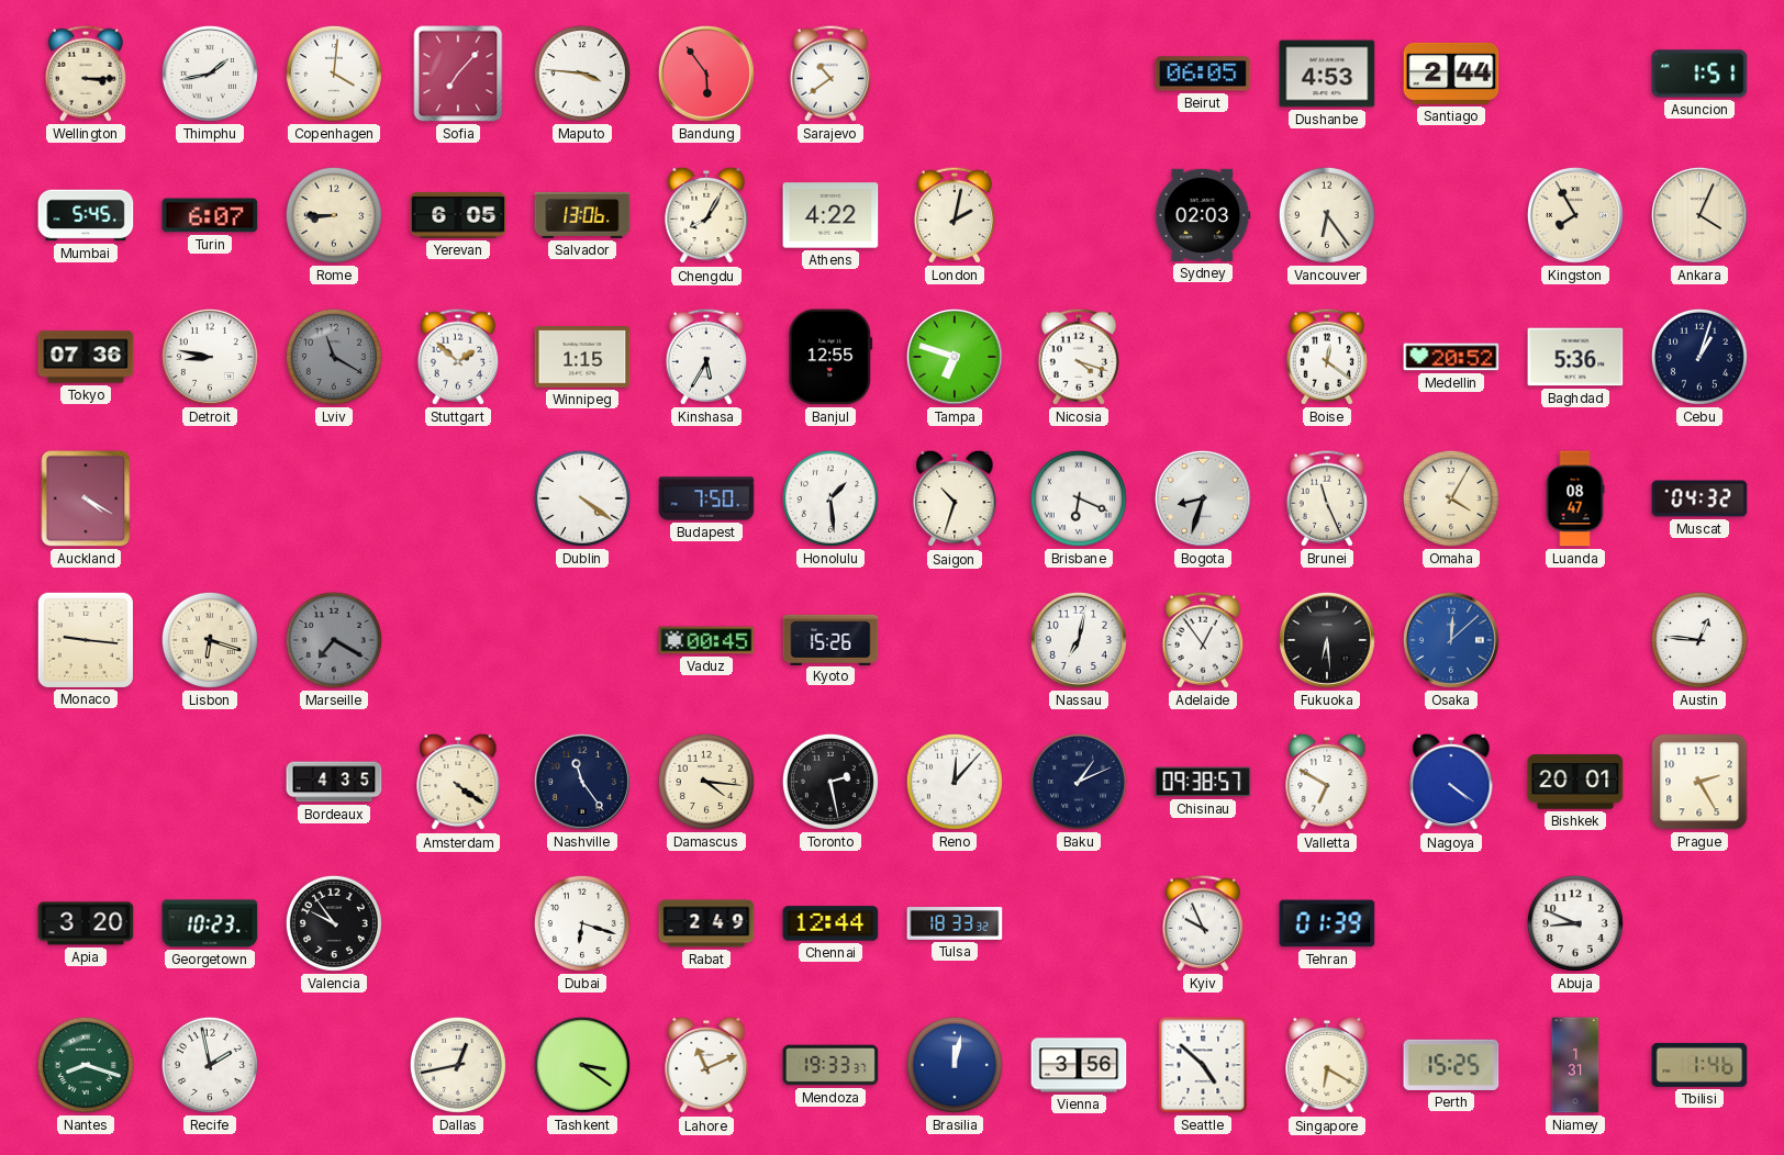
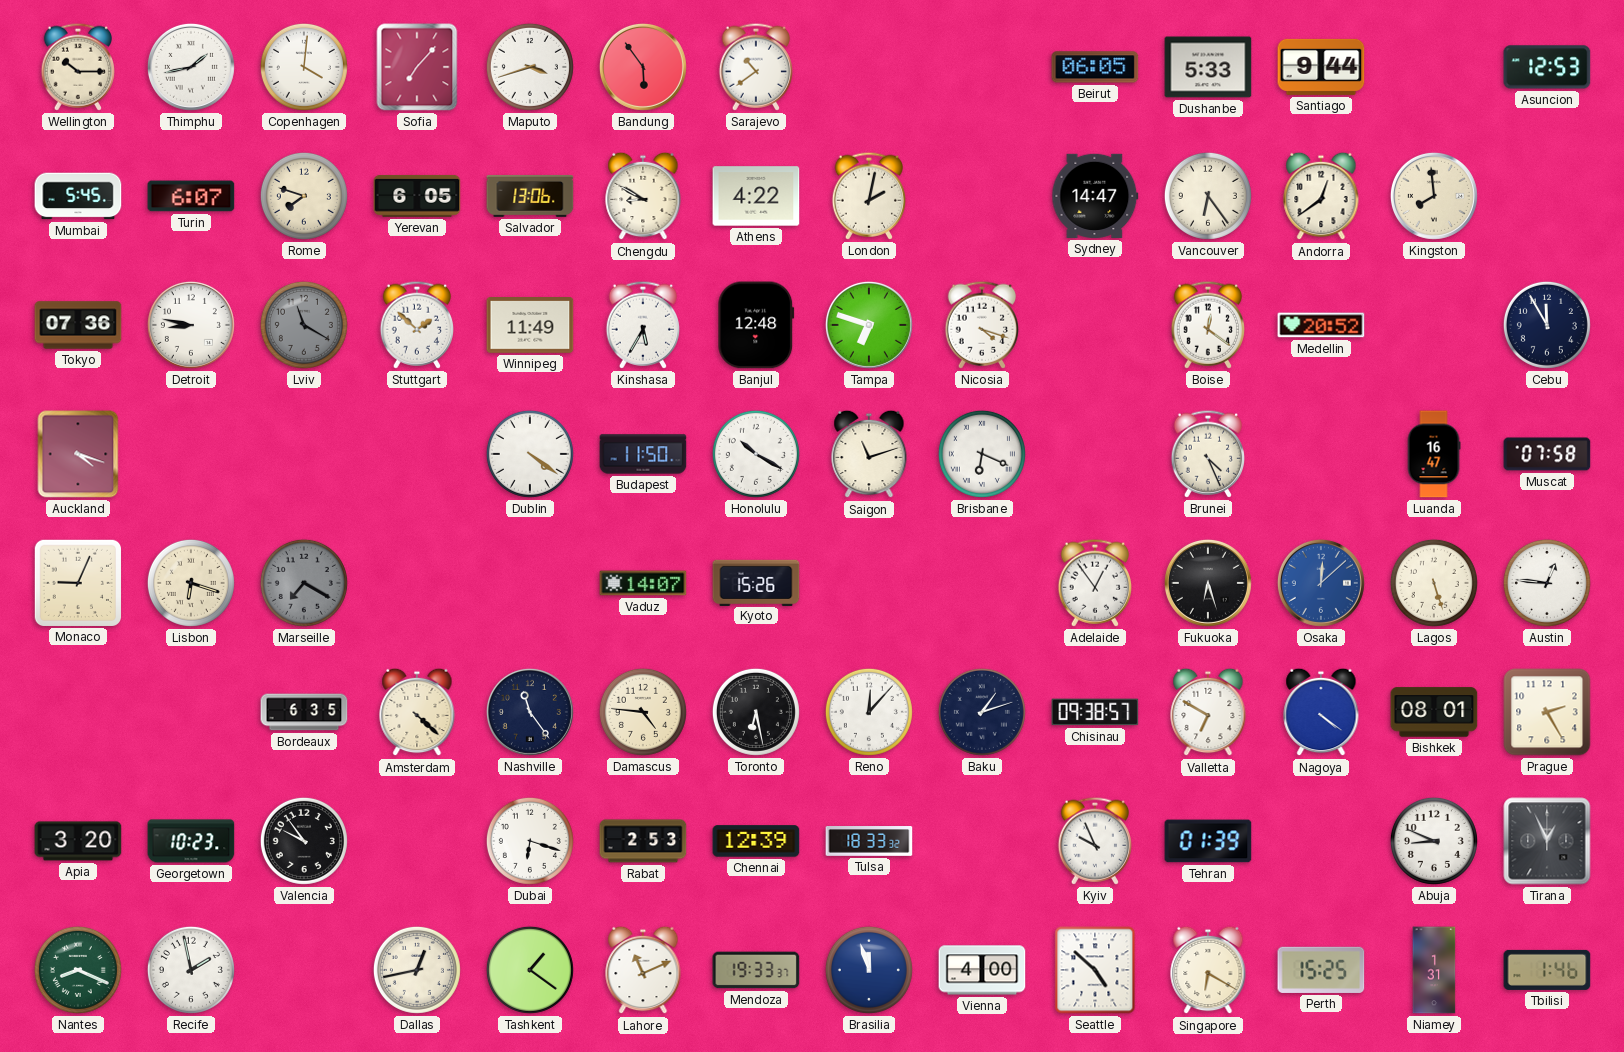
Wellington: 3:15 -> 10:15 (77, 67)
Maputo: 3:46 -> 3:42 (530, 67)
Dushanbe: 4:53 -> 5:33 (1208, 67)
Santiago: 2:44 -> 9:44 (1321, 67)
Asuncion: 1:51 -> 12:53 (1547, 67)
Rome: 8:45 -> 7:48 (304, 196)
Chengdu: 8:05 -> 8:50 (643, 196)
Sydney: 02:03 -> 14:47 (1095, 196)
Andorra: none -> 12:39 (1321, 196)
Kingston: 7:55 -> 7:59 (1434, 196)
Ankara: 4:04 -> none (1699, 215)
Winnipeg: 1:15 -> 11:49 (530, 326)
Banjul: 12:55 -> 12:48 (756, 325)
Baghdad: 5:36 -> none (1575, 357)
Cebu: 1:03 -> 11:55 (1547, 325)
Auckland: 4:20 -> 4:18 (78, 454)
Budapest: 7:50 -> 11:50 (643, 454)
Honolulu: 1:29 -> 10:20 (756, 454)
Saigon: 10:33 -> 11:12 (869, 454)
Bogota: 8:33 -> none (1203, 498)
Brunei: 11:26 -> 4:26 (1207, 454)
Omaha: 4:05 -> none (1451, 498)
Luanda: 08:47 -> 16:47 (1434, 454)
Muscat: 04:32 -> 07:58 (1547, 454)
Monaco: 9:16 -> 9:04 (77, 582)
Vaduz: 00:45 -> 14:07 (643, 583)
Nassau: 7:02 -> none (1079, 640)
Fukuoka: 6:29 -> 6:27 (1208, 583)
Lagos: none -> 5:27 (1434, 583)
Bordeaux: 4:35 -> 6:35 (304, 712)
Amsterdam: 4:21 -> 4:22 (417, 712)
Damascus: 4:16 -> 4:46 (643, 712)
Toronto: 2:28 -> 6:28 (756, 712)
Baku: 1:11 -> 1:12 (982, 712)
Bishkek: 20:01 -> 08:01 (1434, 712)
Rabat: 2:49 -> 2:53 (643, 841)
Chennai: 12:44 -> 12:39 (756, 841)
Tirana: none -> 12:56 (1547, 841)
Nantes: 8:18 -> 8:19 (78, 970)
Tashkent: 3:21 -> 1:21 (530, 970)
Brasilia: 12:02 -> 11:57 (869, 970)
Vienna: 3:56 -> 4:00 (982, 970)
